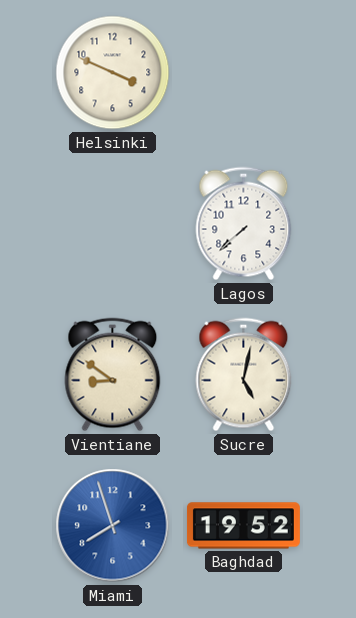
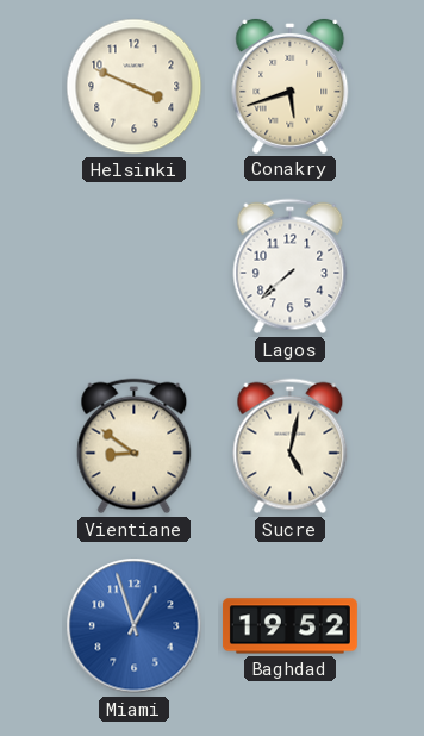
Conakry: none -> 5:42 (291, 86)
Miami: 7:57 -> 12:57 (135, 626)
